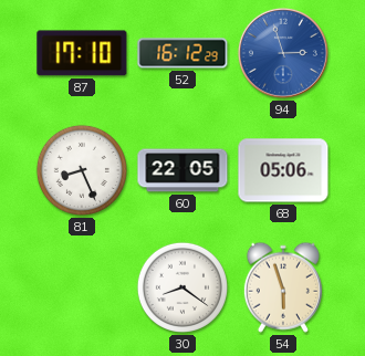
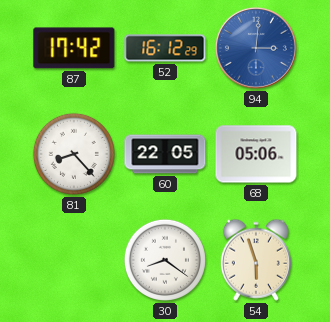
87: 17:10 -> 17:42 (74, 48)
94: 2:57 -> 3:01 (256, 48)
81: 8:26 -> 8:23 (74, 154)
